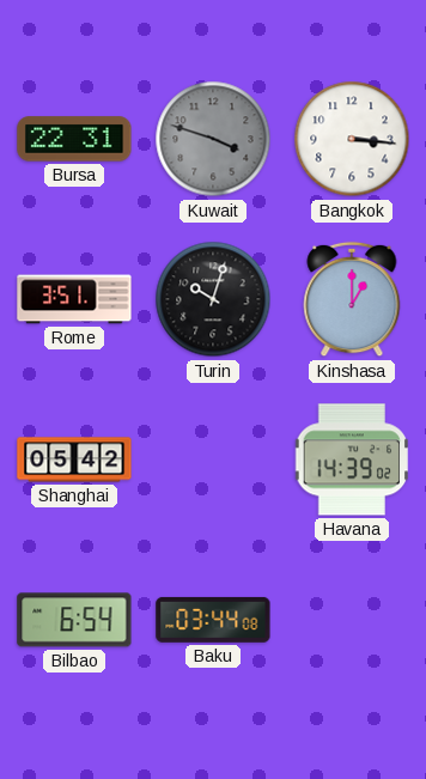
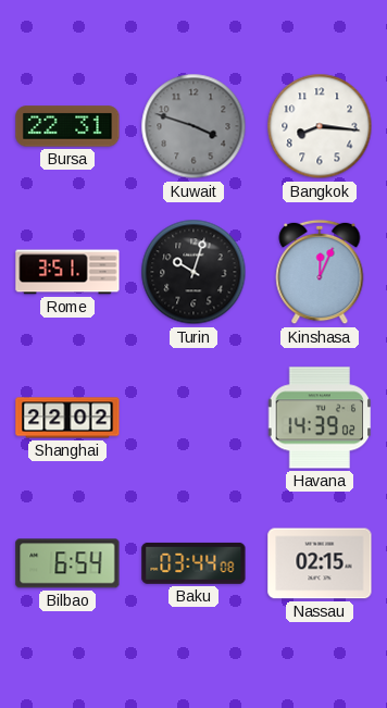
Bangkok: 3:16 -> 8:16 (320, 126)
Kinshasa: 1:00 -> 12:04 (320, 272)
Shanghai: 05:42 -> 22:02 (67, 418)
Nassau: none -> 02:15 (320, 563)
